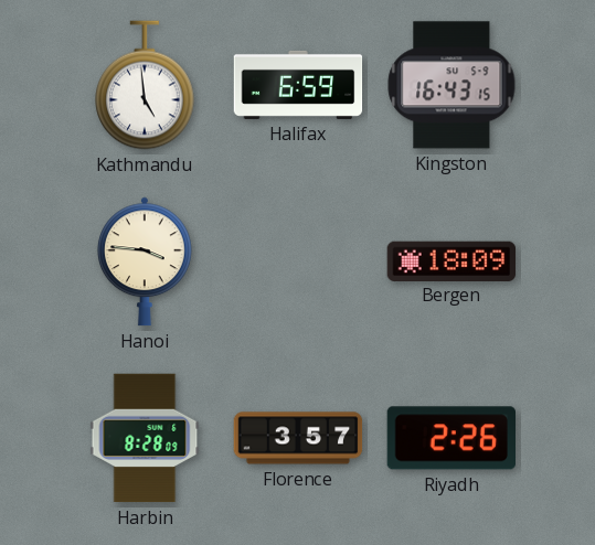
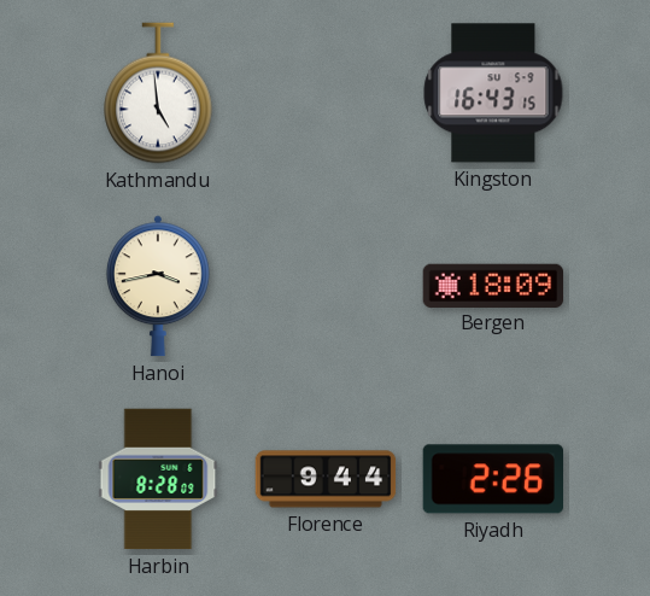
Halifax: 6:59 -> none (298, 85)
Hanoi: 3:46 -> 3:43 (159, 286)
Florence: 3:57 -> 9:44 (326, 479)
